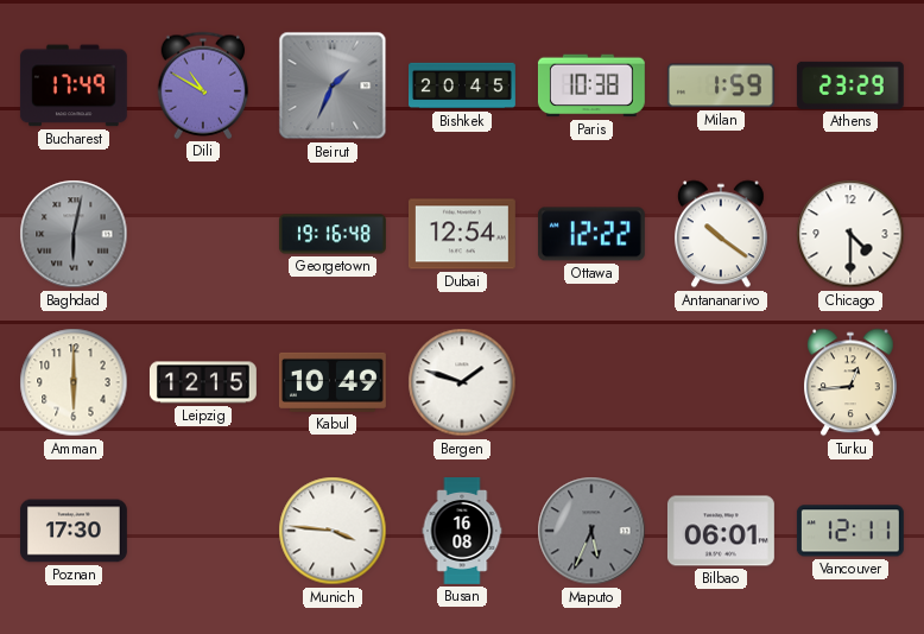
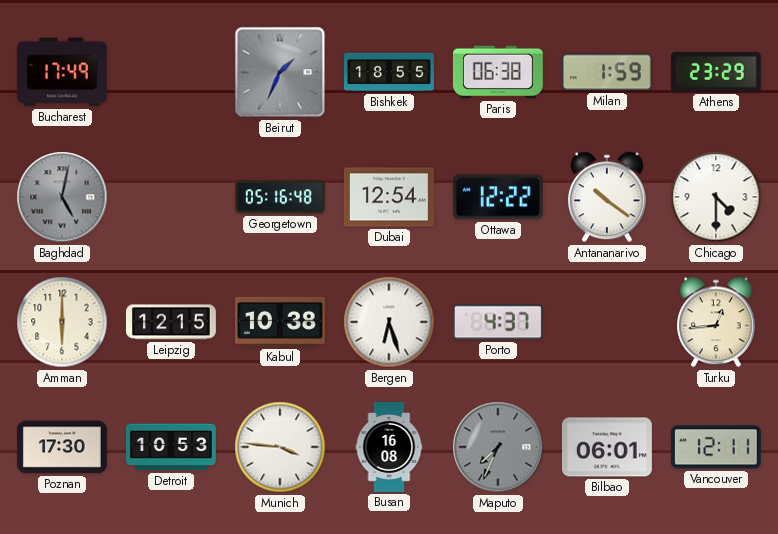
Dili: 10:50 -> none (203, 85)
Bishkek: 20:45 -> 18:55 (390, 72)
Paris: 10:38 -> 06:38 (498, 72)
Baghdad: 6:02 -> 5:02 (62, 197)
Georgetown: 19:16 -> 05:16 (280, 197)
Kabul: 10:49 -> 10:38 (280, 322)
Bergen: 1:48 -> 6:27 (389, 322)
Porto: none -> 4:37 (498, 322)
Detroit: none -> 10:53 (171, 447)
Maputo: 5:34 -> 7:34 (498, 447)
